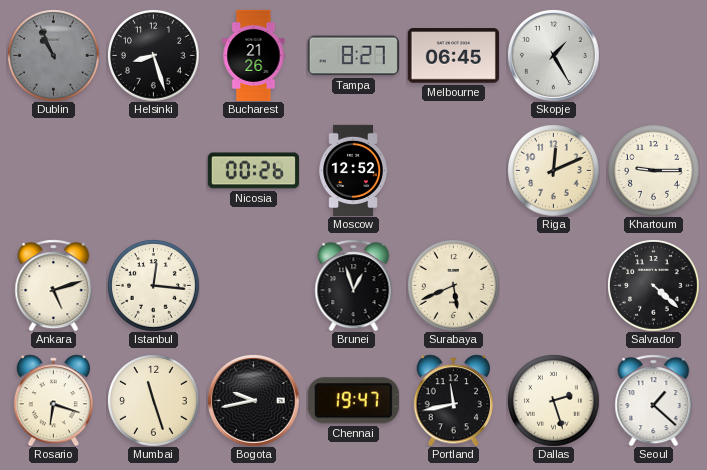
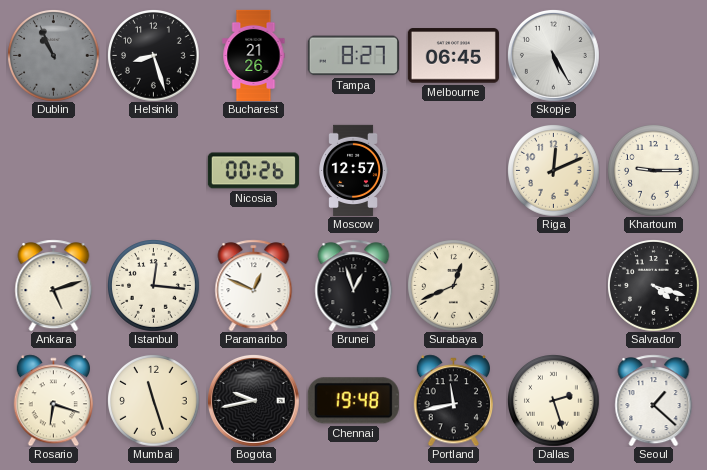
Skopje: 1:25 -> 5:25 (553, 55)
Moscow: 12:52 -> 12:57 (353, 170)
Paramaribo: none -> 12:49 (254, 285)
Surabaya: 5:41 -> 12:41 (454, 286)
Salvador: 4:22 -> 4:18 (654, 286)
Chennai: 19:47 -> 19:48 (353, 401)
